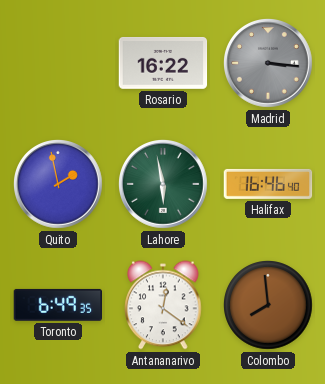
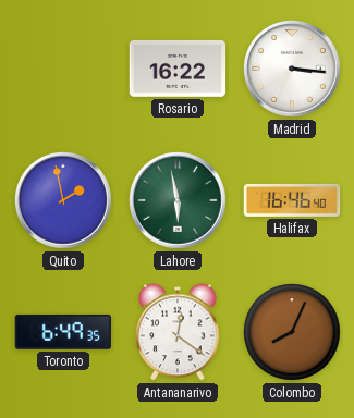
Madrid dial: grey -> white (293, 70)
Colombo: 7:59 -> 8:04 (293, 333)
